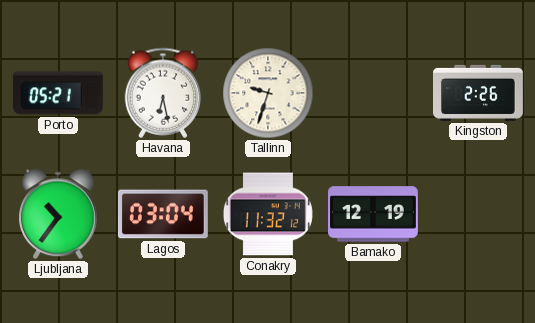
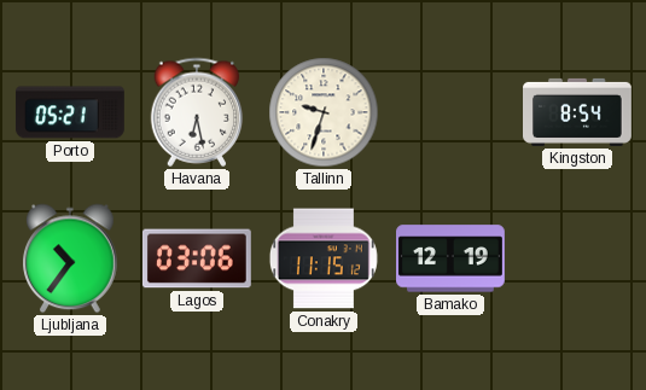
Kingston: 2:26 -> 8:54 (578, 112)
Lagos: 03:04 -> 03:06 (197, 258)
Conakry: 11:32 -> 11:15 (324, 258)
